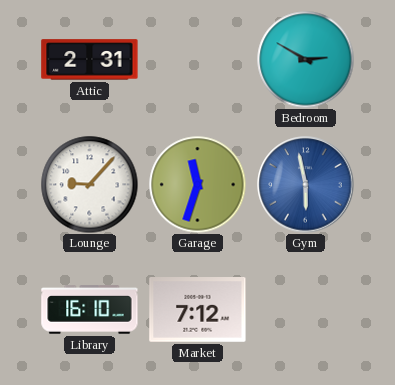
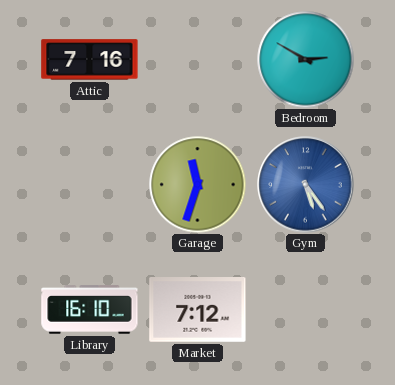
Attic: 2:31 -> 7:16 (90, 60)
Lounge: 9:07 -> none (89, 184)
Gym: 5:58 -> 5:24 (306, 185)
